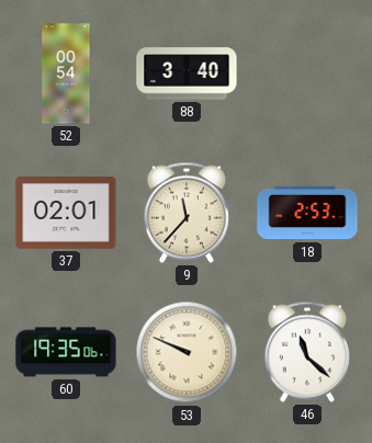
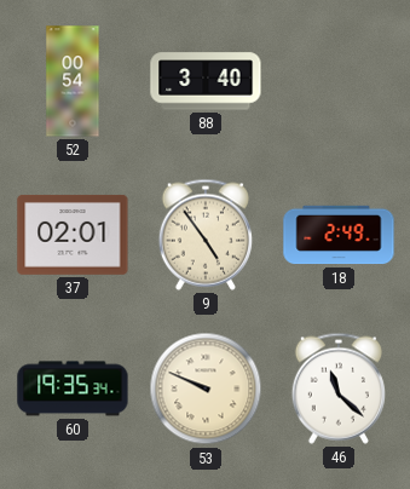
9: 11:37 -> 4:54 (206, 235)
18: 2:53 -> 2:49 (339, 235)
60: 19:35:06 -> 19:35:34 (73, 389)
